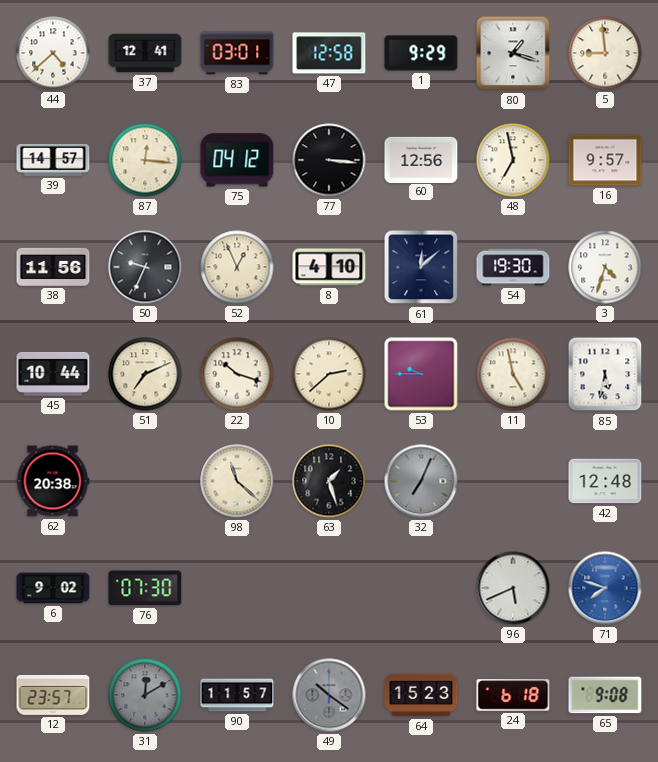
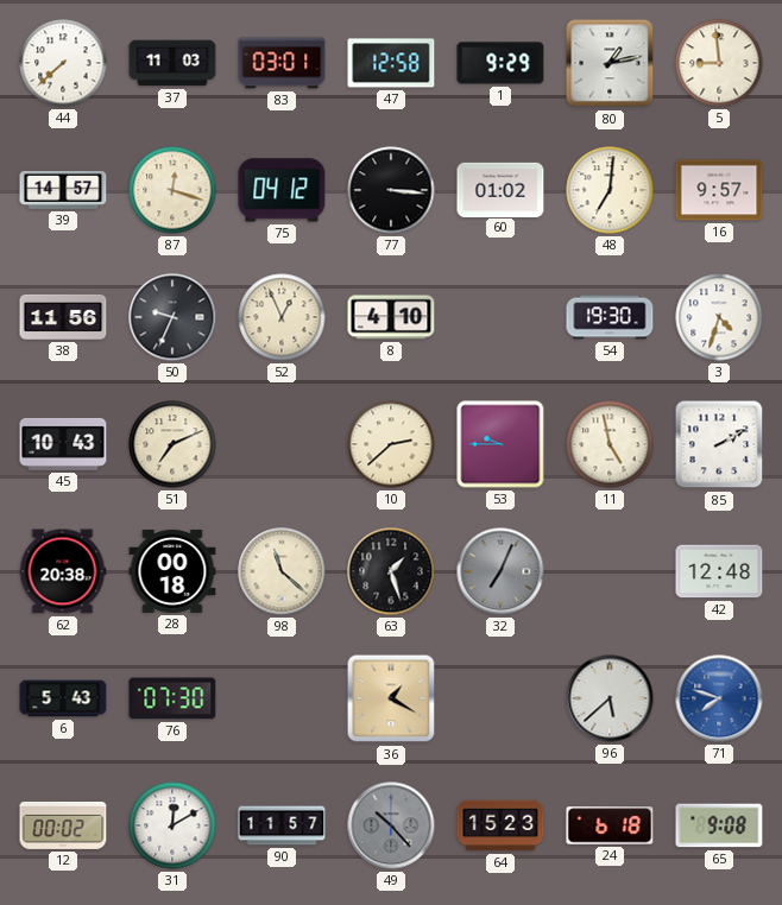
44: 4:38 -> 7:38 (63, 63)
37: 12:41 -> 11:03 (172, 63)
80: 1:18 -> 1:13 (610, 63)
87: 12:16 -> 12:18 (172, 190)
60: 12:56 -> 01:02 (500, 189)
48: 6:58 -> 7:01 (610, 190)
61: 12:08 -> none (421, 267)
45: 10:44 -> 10:43 (63, 444)
22: 10:18 -> none (237, 374)
85: 5:32 -> 2:10 (719, 444)
28: none -> 00:18 (172, 571)
6: 9:02 -> 5:43 (63, 698)
36: none -> 1:20 (391, 698)
96: 5:41 -> 5:38 (610, 698)
12: 23:57 -> 00:02 (63, 825)
31 dial: grey -> white (172, 825)
49: 10:21 -> 10:23 (391, 825)
